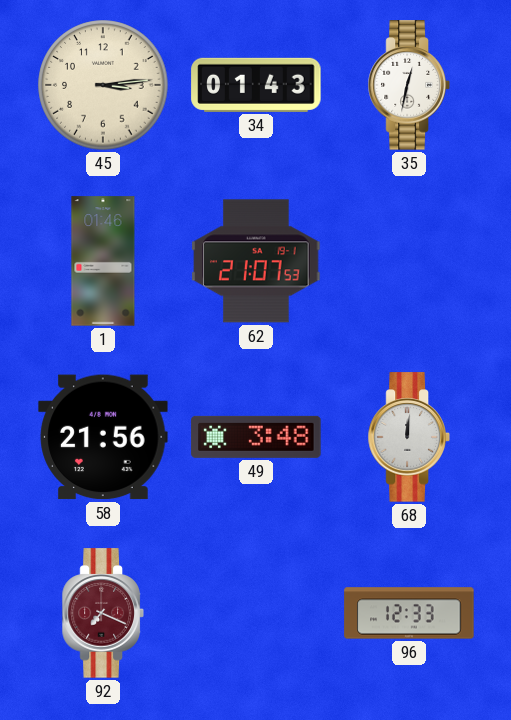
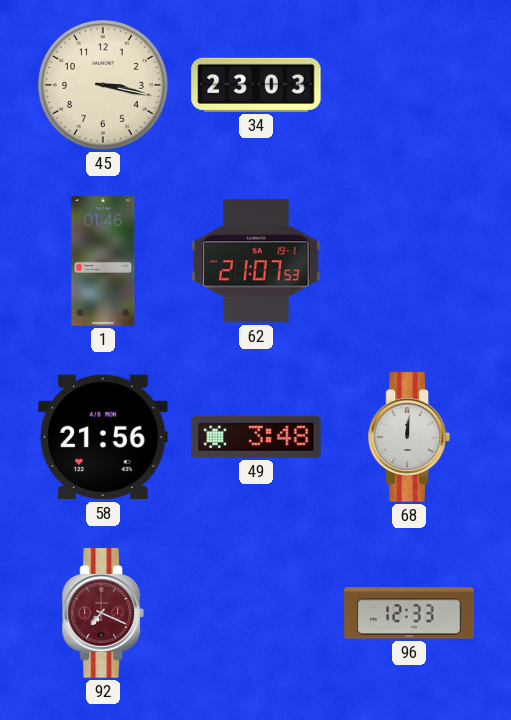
45: 3:14 -> 3:17 (103, 85)
34: 01:43 -> 23:03 (256, 85)
35: 12:32 -> none (409, 85)
